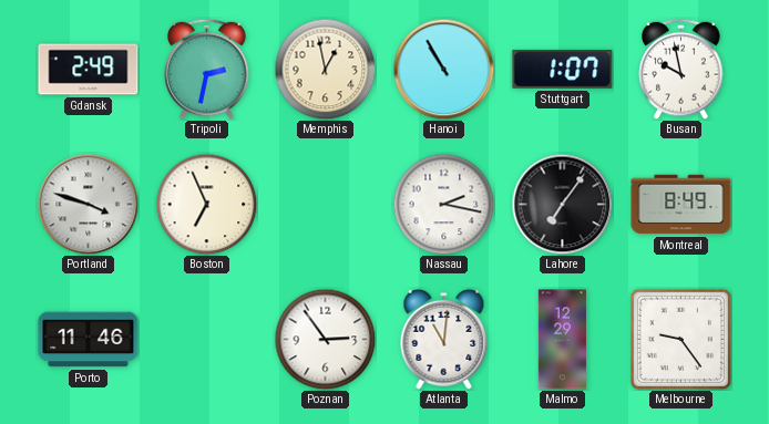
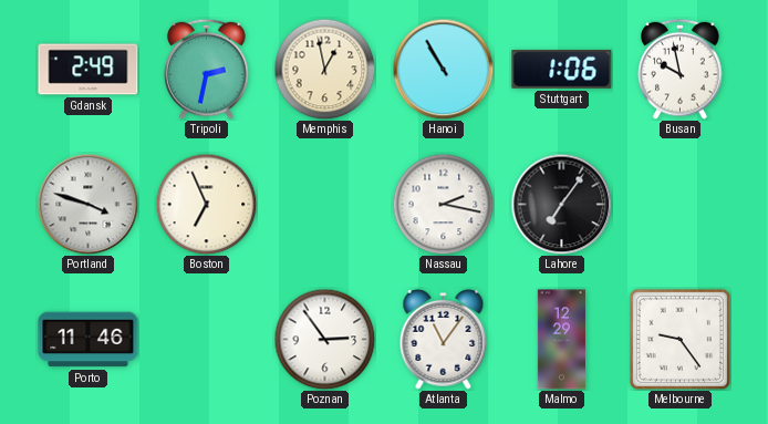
Stuttgart: 1:07 -> 1:06 (562, 69)
Montreal: 8:49 -> none (681, 205)
Atlanta: 11:01 -> 11:06 (444, 339)
